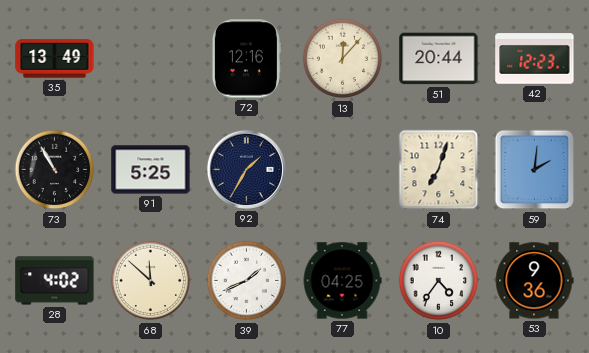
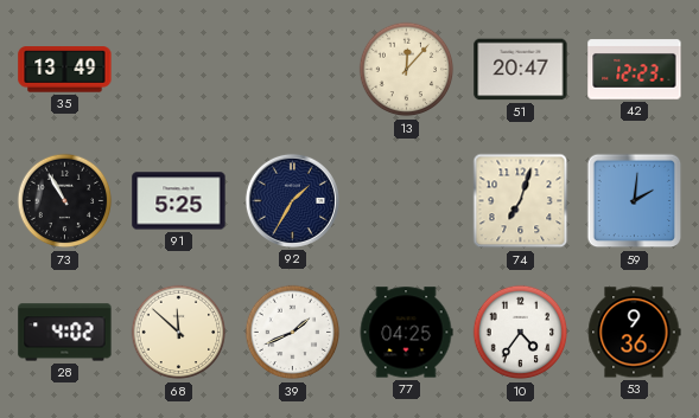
72: 12:16 -> none (246, 59)
51: 20:44 -> 20:47 (521, 70)
